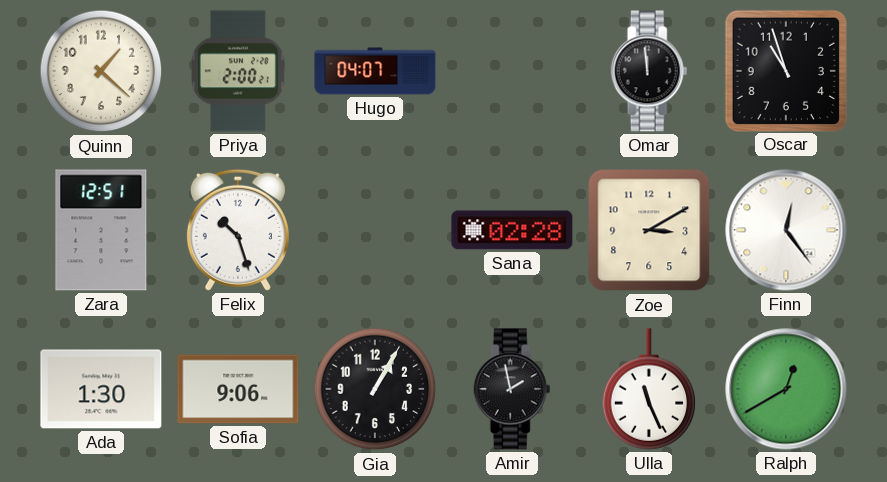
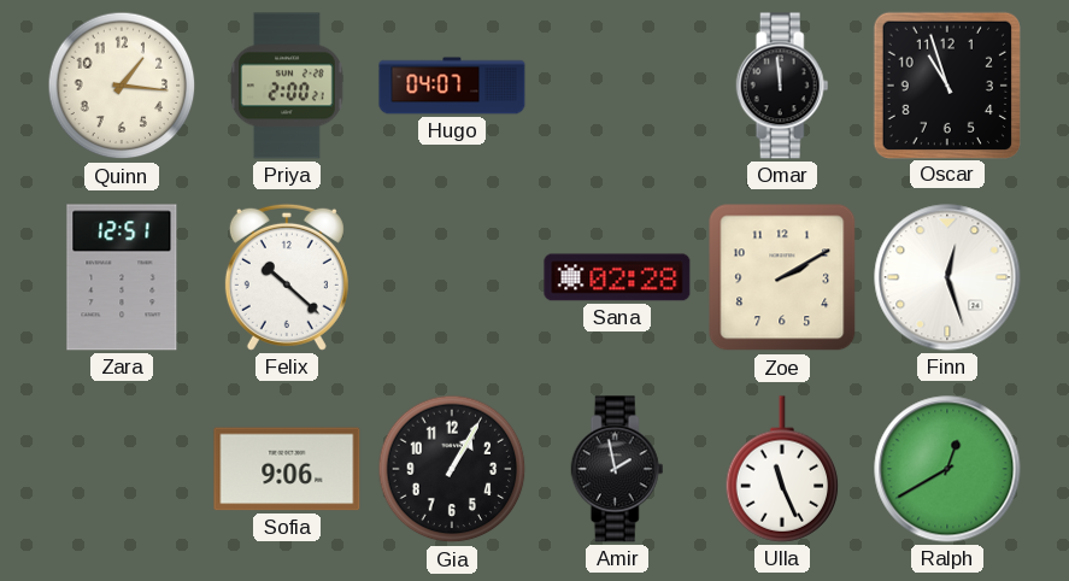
Quinn: 1:22 -> 1:16 (122, 86)
Felix: 10:27 -> 10:22 (287, 277)
Zoe: 3:10 -> 2:10 (782, 277)
Finn: 12:24 -> 12:27 (947, 277)
Ada: 1:30 -> none (101, 389)
